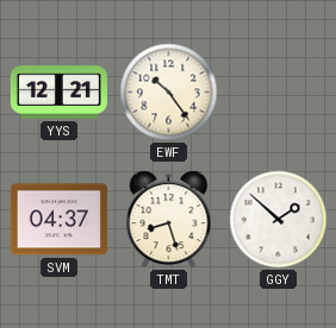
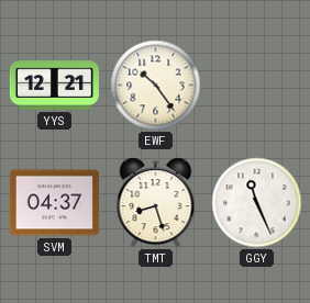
GGY: 1:52 -> 11:26 (257, 203)
